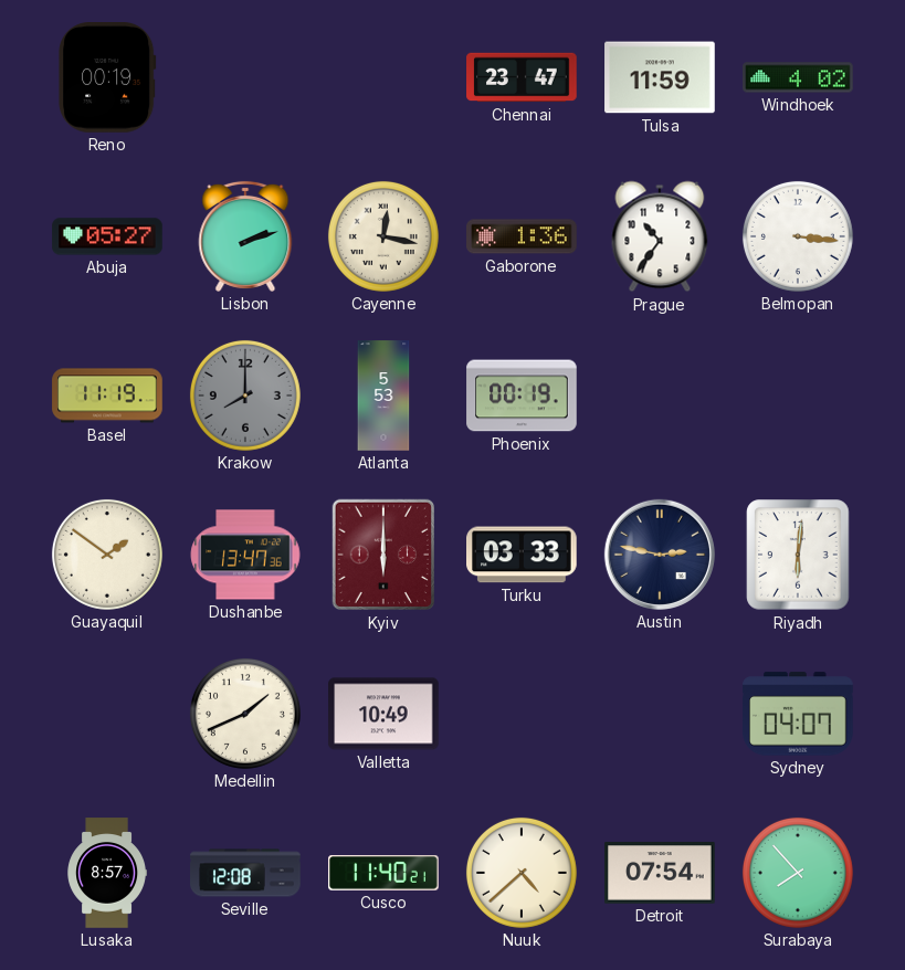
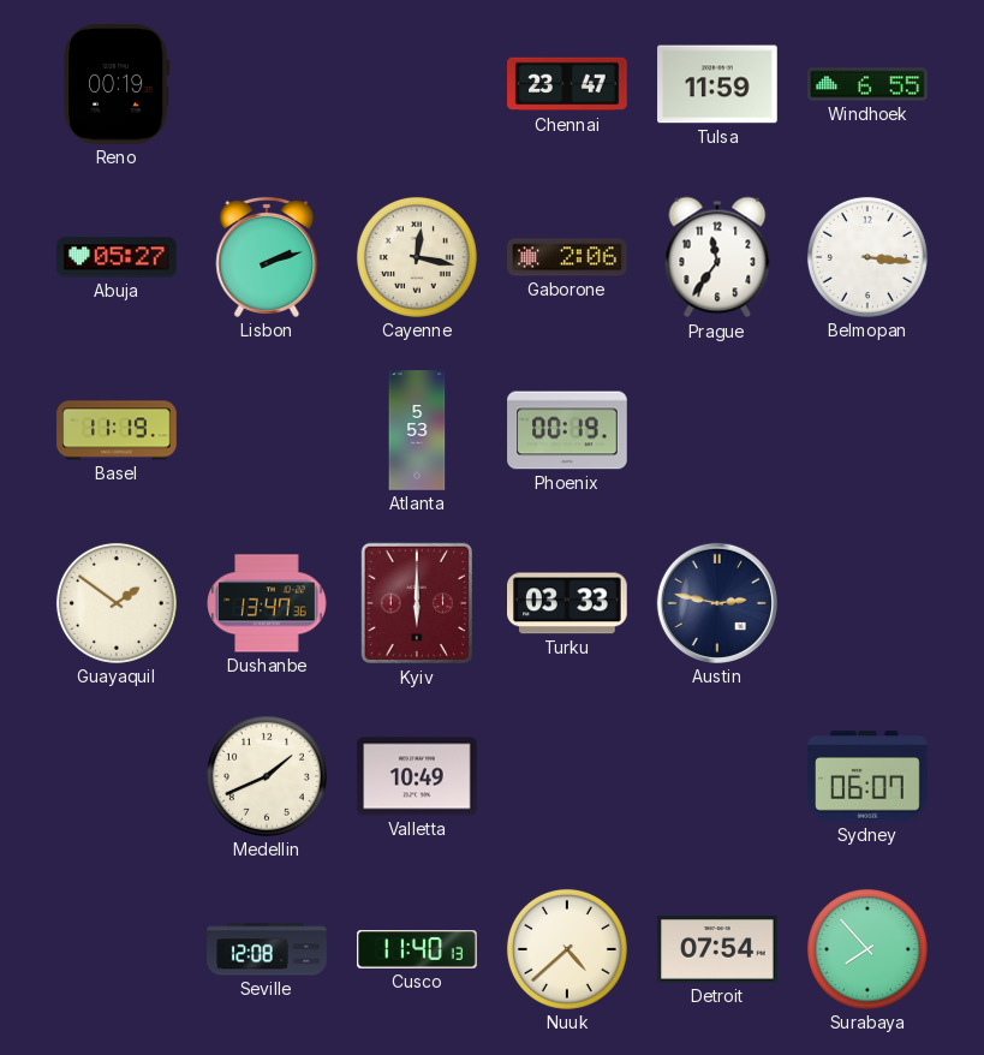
Windhoek: 4:02 -> 6:55 (867, 84)
Gaborone: 1:36 -> 2:06 (567, 257)
Prague: 10:36 -> 11:36 (717, 257)
Krakow: 8:00 -> none (245, 396)
Riyadh: 6:01 -> none (798, 555)
Sydney: 04:07 -> 06:07 (867, 776)
Lusaka: 8:57 -> none (106, 873)
Cusco: 11:40:21 -> 11:40:13 (417, 949)
